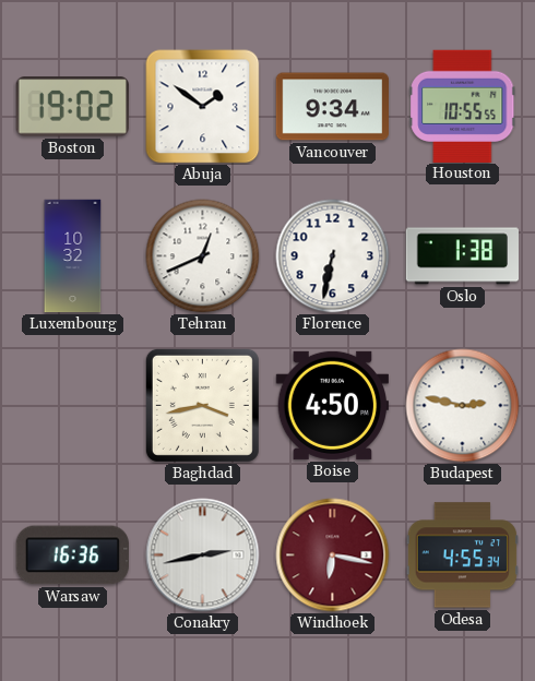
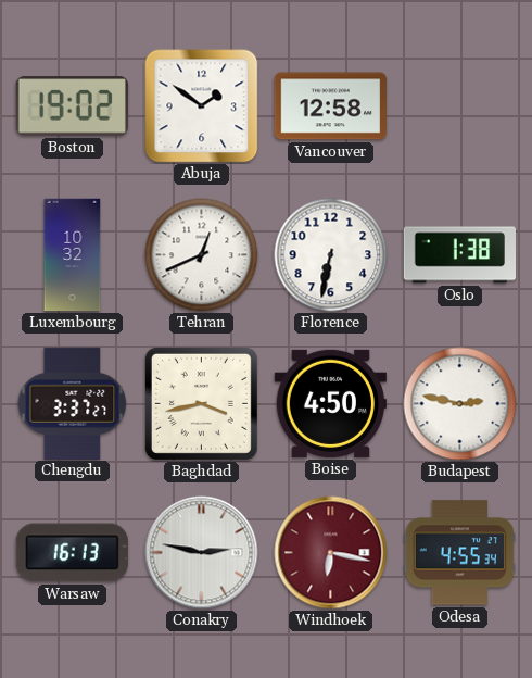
Vancouver: 9:34 -> 12:58 (331, 106)
Houston: 10:55 -> none (463, 106)
Chengdu: none -> 3:37 (73, 403)
Warsaw: 16:36 -> 16:13 (72, 553)
Conakry: 2:43 -> 2:47 (202, 553)
